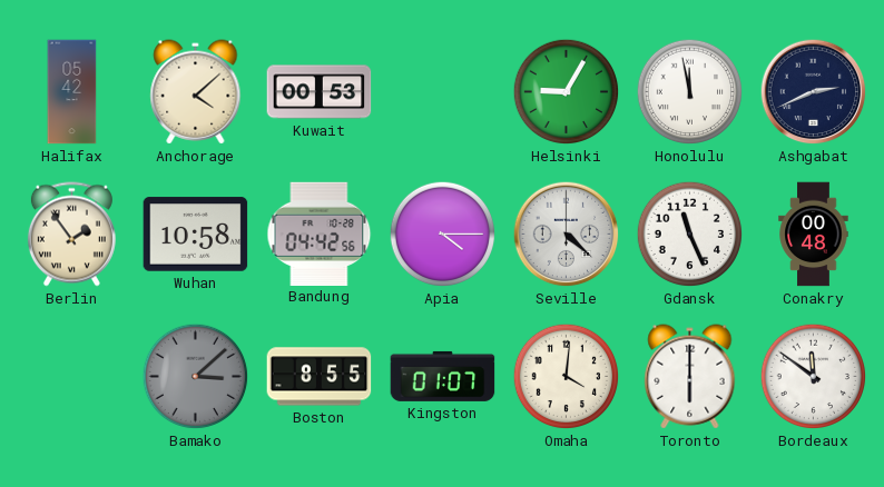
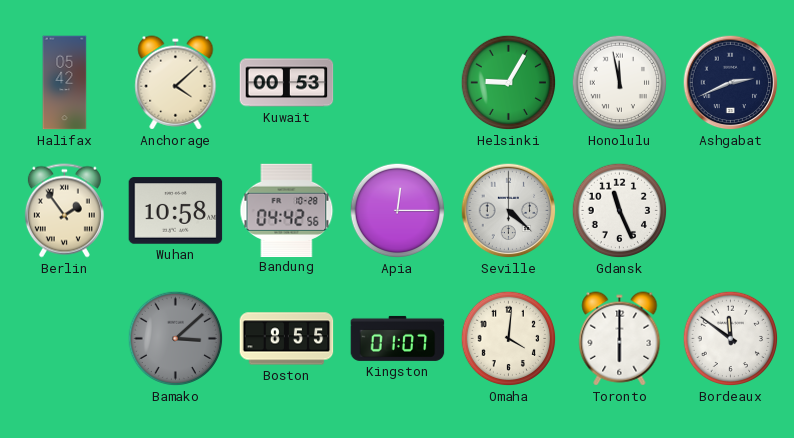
Apia: 4:15 -> 12:15 (398, 211)
Conakry: 00:48 -> none (814, 235)
